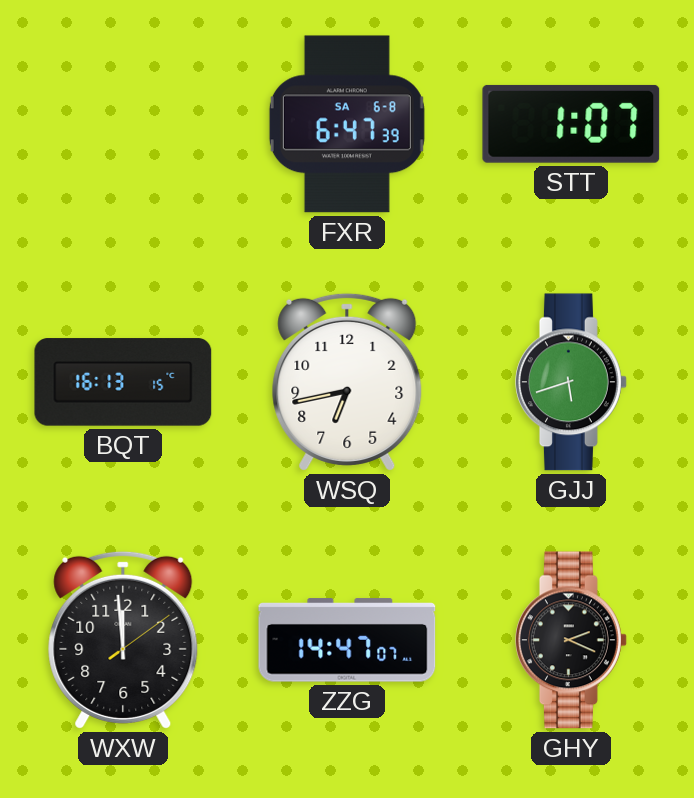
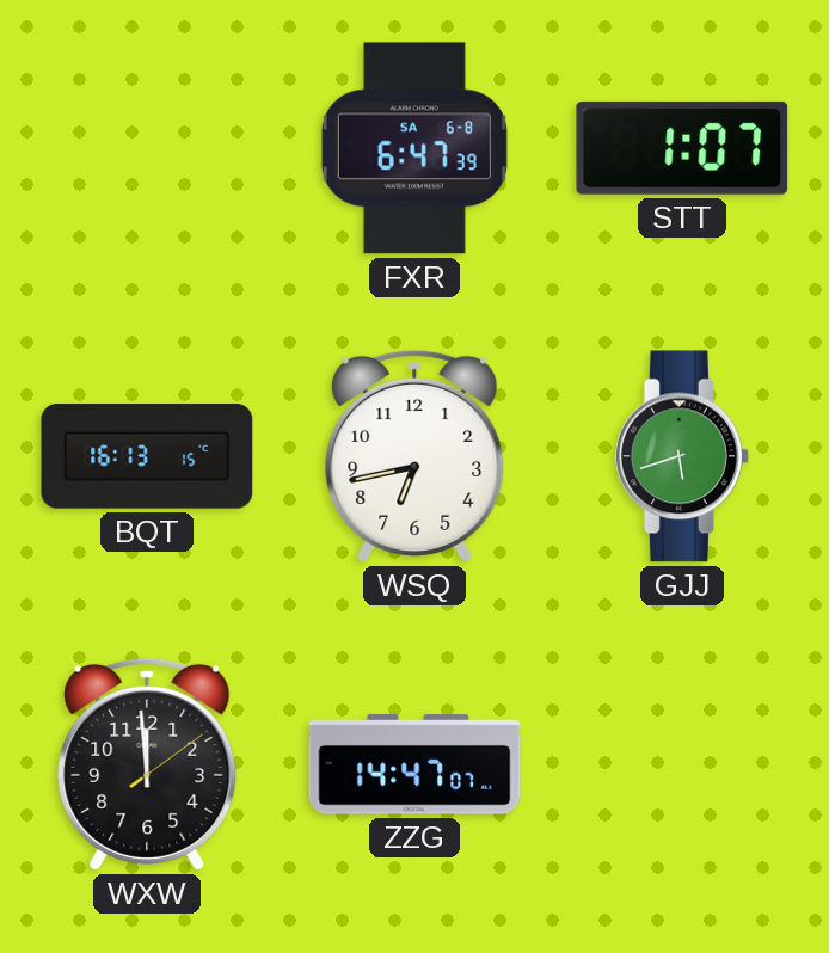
GHY: 2:19 -> none (572, 640)
